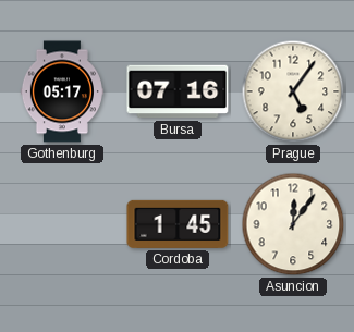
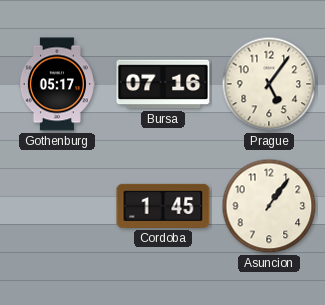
Asuncion: 12:06 -> 1:06 (269, 206)
